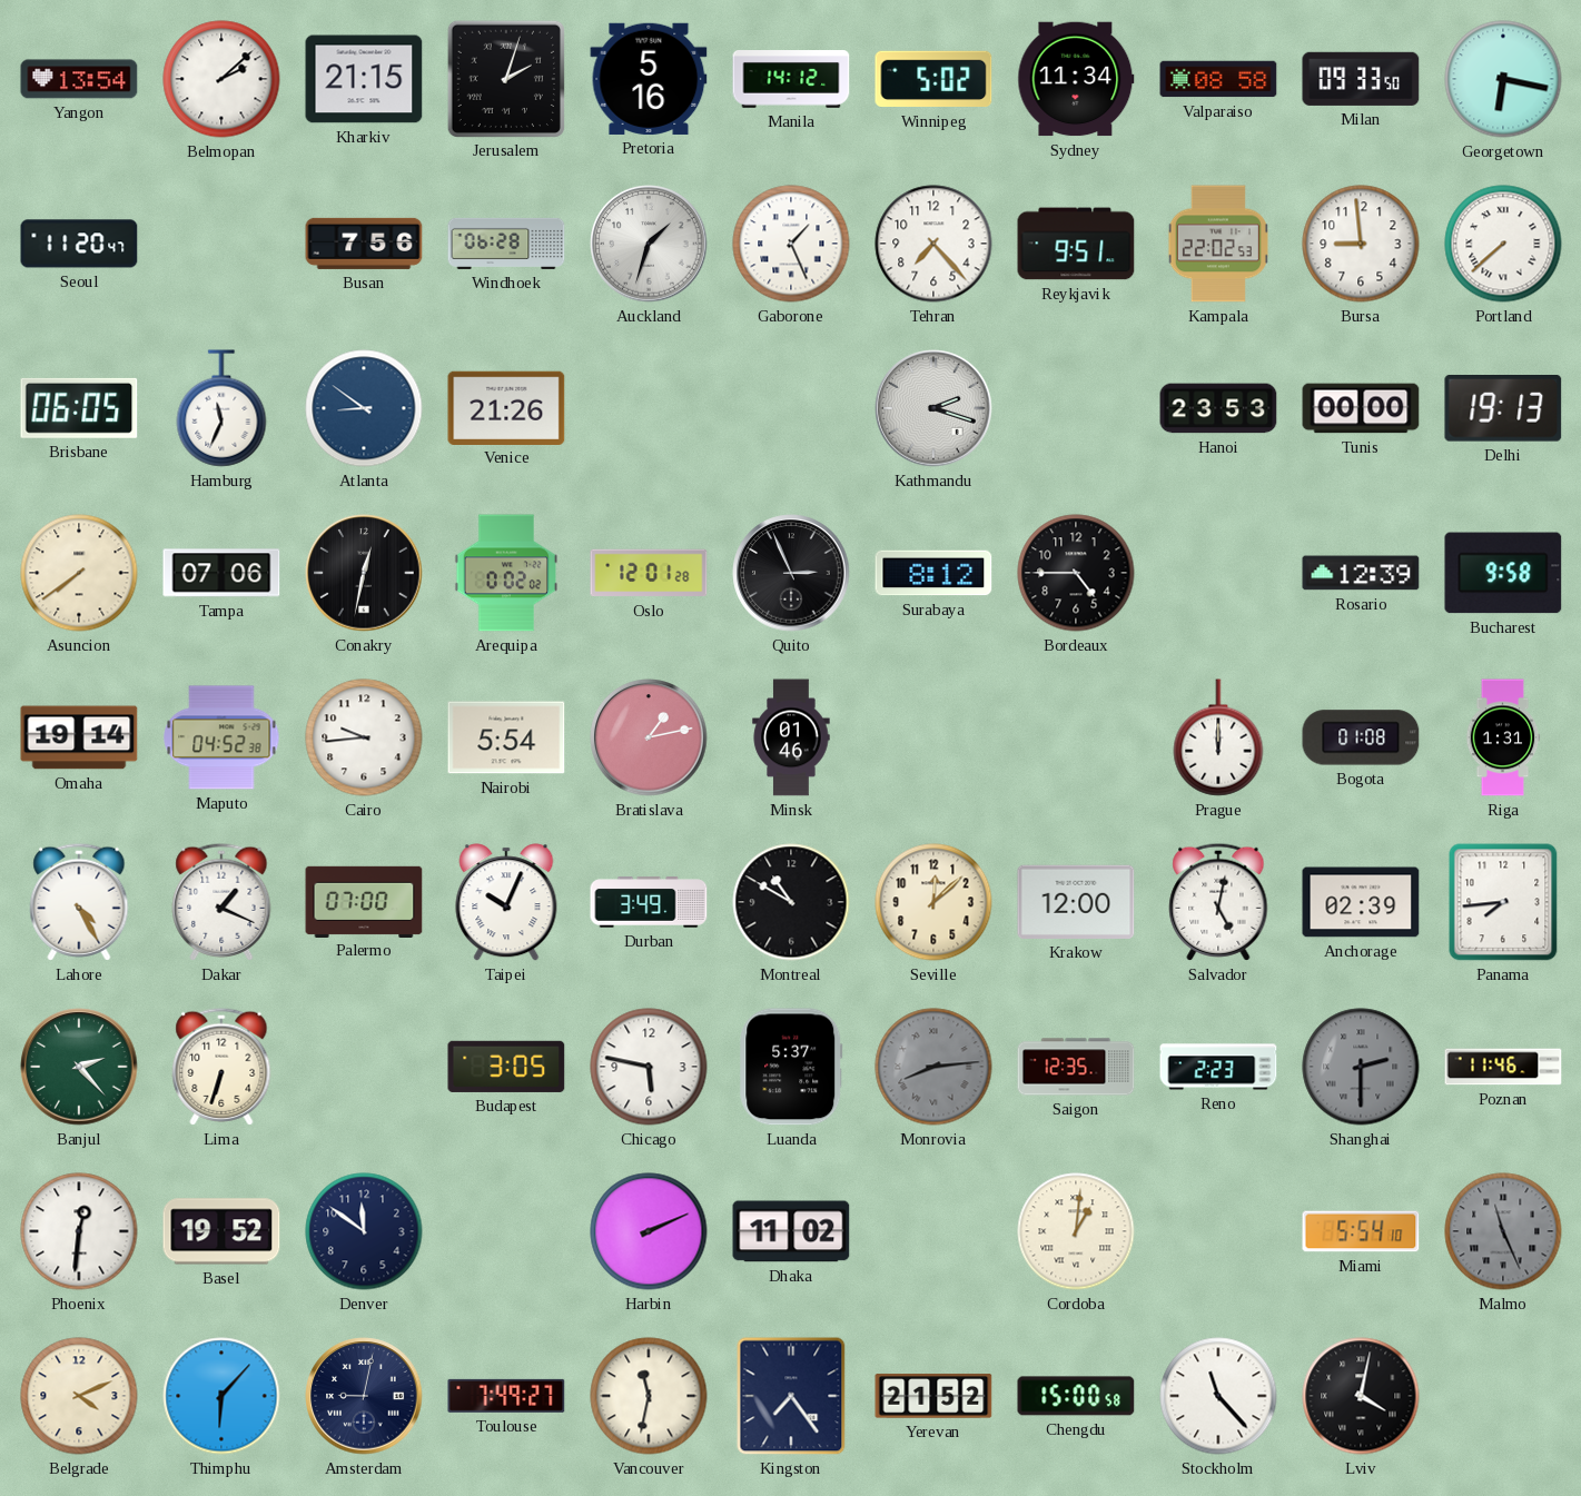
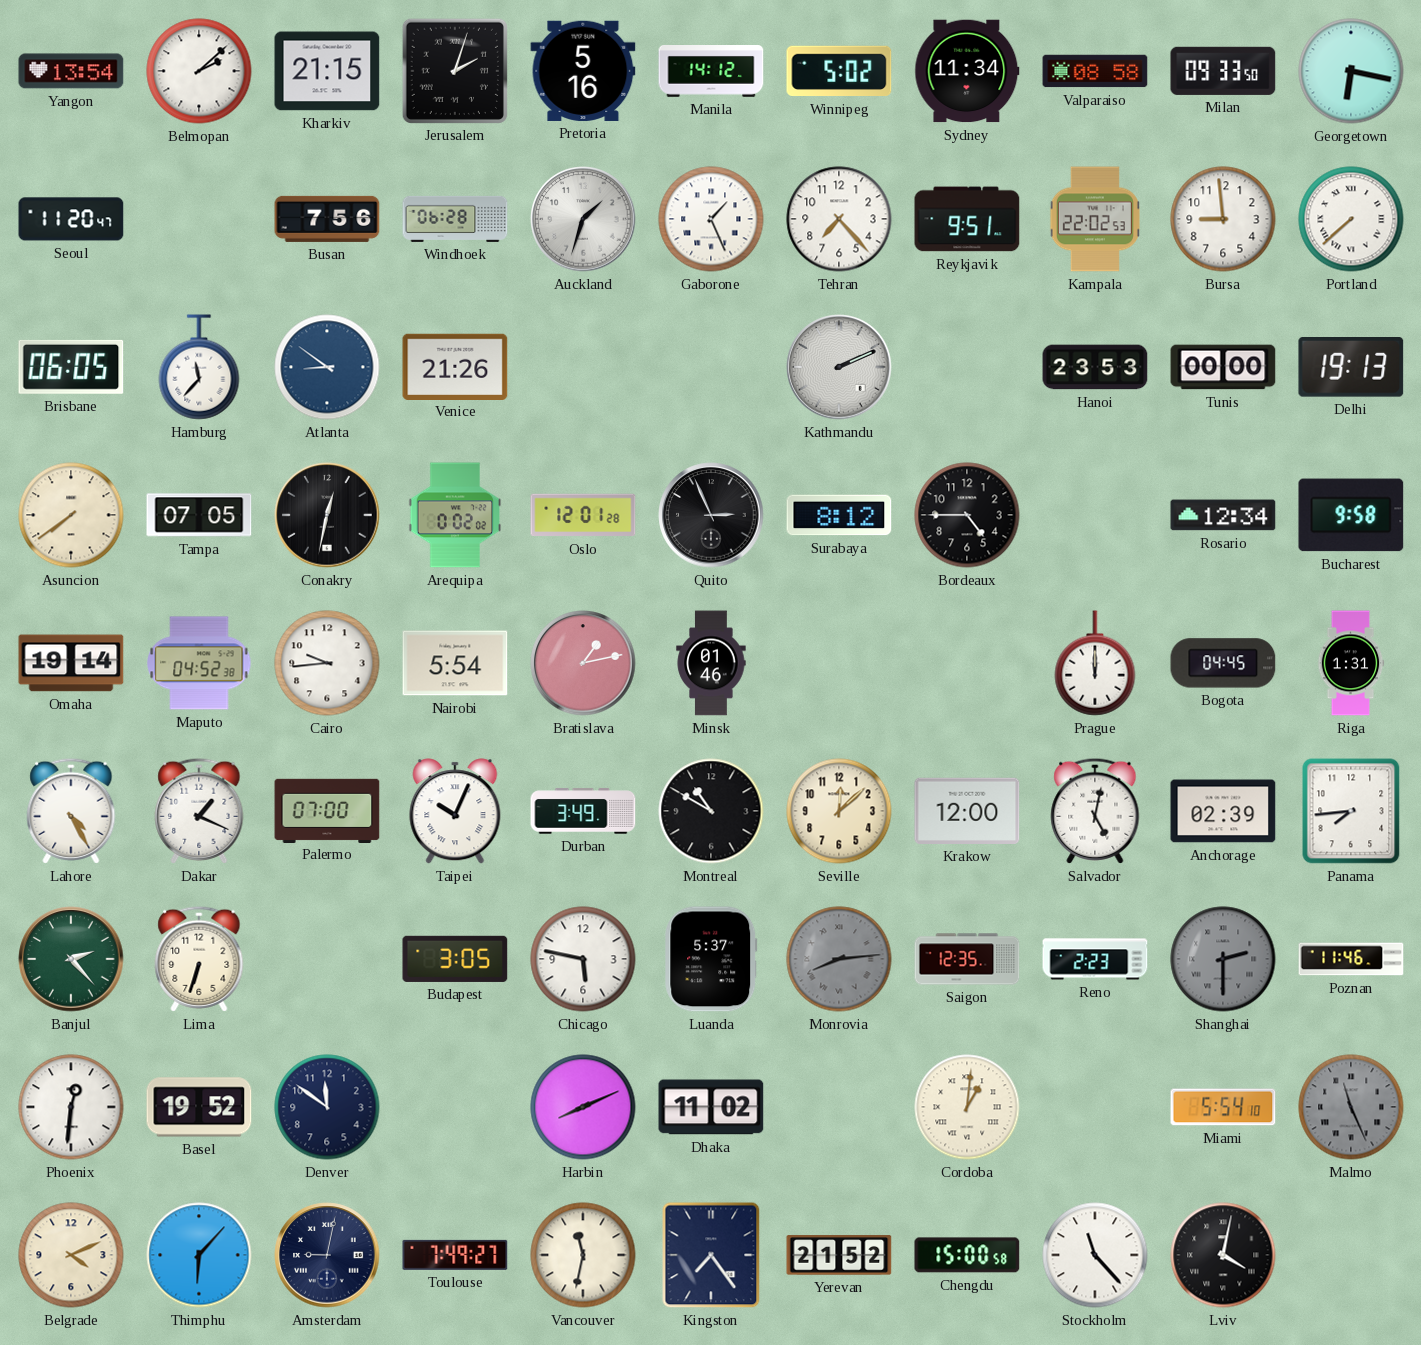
Hamburg: 11:34 -> 11:37 (199, 367)
Kathmandu: 2:18 -> 2:11 (839, 367)
Tampa: 07:06 -> 07:05 (199, 515)
Rosario: 12:39 -> 12:34 (1223, 515)
Bogota: 01:08 -> 04:45 (1223, 663)
Harbin: 2:11 -> 8:11 (583, 1107)
